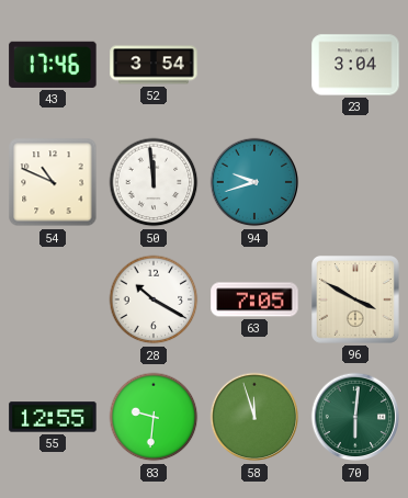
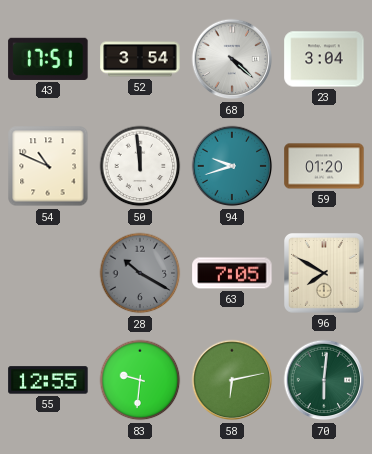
43: 17:46 -> 17:51 (48, 59)
68: none -> 4:22 (232, 59)
59: none -> 01:20 (324, 166)
28 dial: white -> grey (140, 273)
96: 3:50 -> 7:50 (325, 274)
58: 11:57 -> 6:13 (232, 380)
